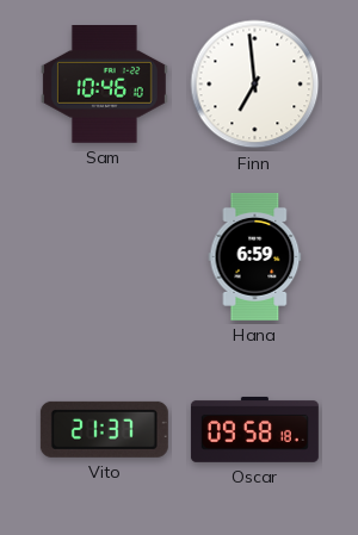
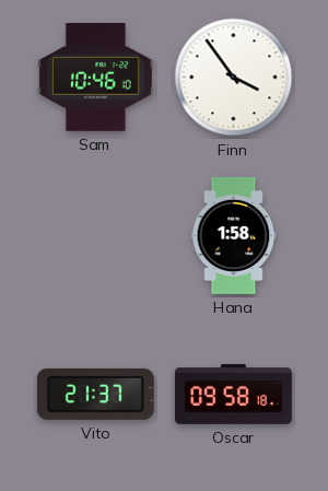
Finn: 6:59 -> 3:54 (234, 78)
Hana: 6:59 -> 1:58 (234, 235)
